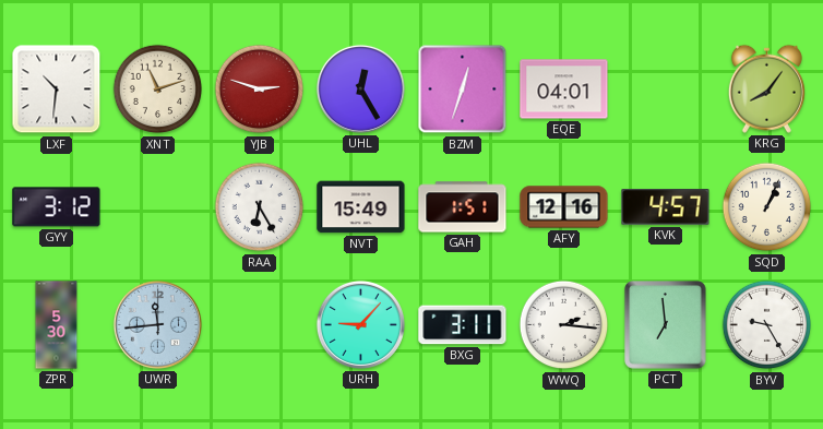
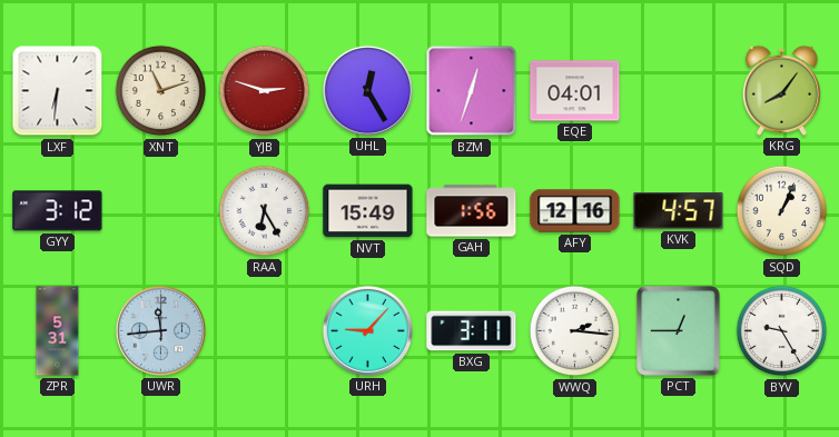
LXF: 10:31 -> 6:31 (58, 91)
GAH: 1:51 -> 1:56 (472, 211)
ZPR: 5:30 -> 5:31 (58, 331)
PCT: 6:59 -> 12:45 (679, 331)
